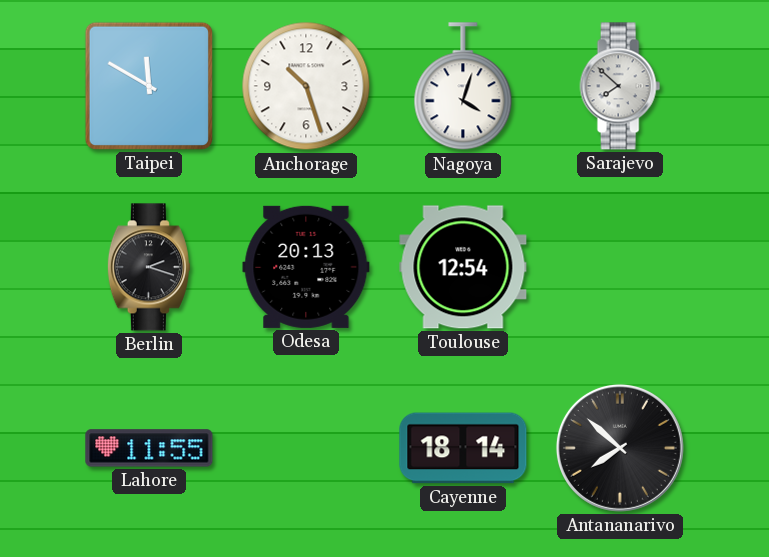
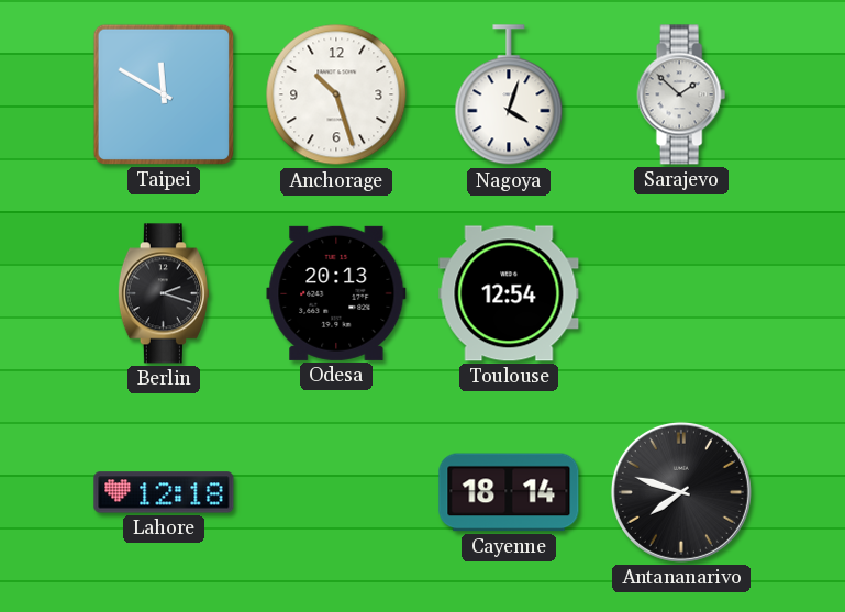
Sarajevo: 7:52 -> 1:52 (681, 94)
Lahore: 11:55 -> 12:18 (164, 492)
Antananarivo: 7:52 -> 7:48 (681, 492)
